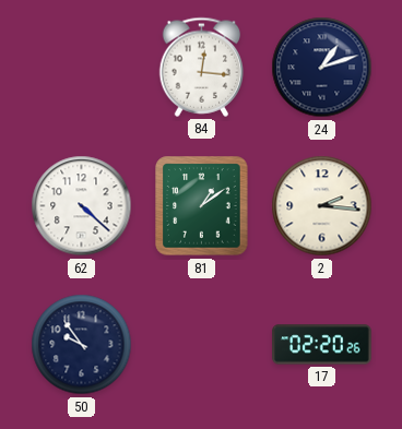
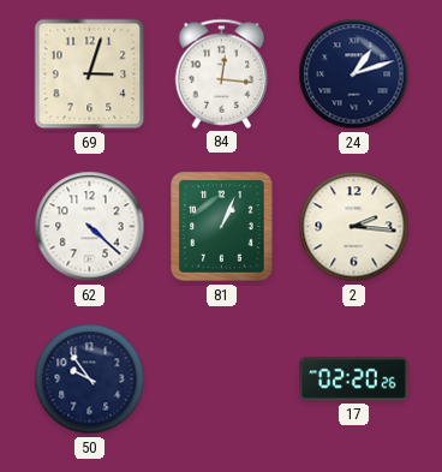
69: none -> 3:03 (90, 74)
81: 1:09 -> 1:04 (222, 227)
